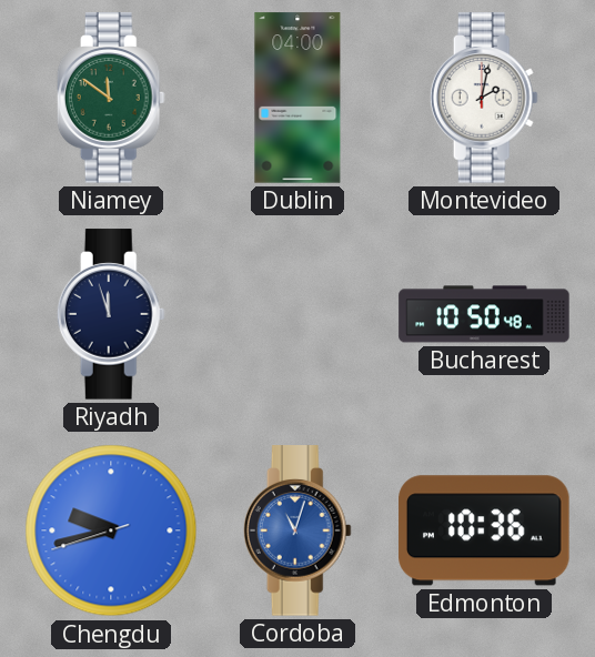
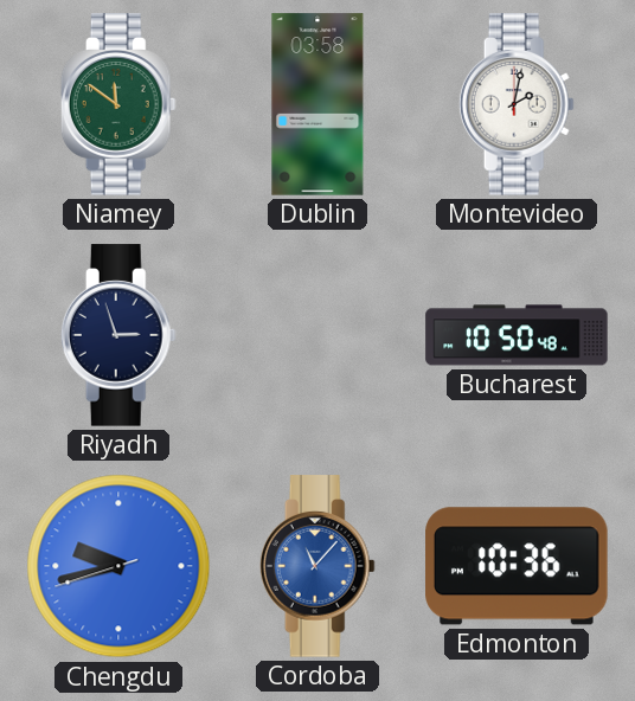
Dublin: 04:00 -> 03:58 (317, 104)
Riyadh: 11:57 -> 2:57 (118, 335)
Cordoba: 11:03 -> 11:07 (317, 566)
